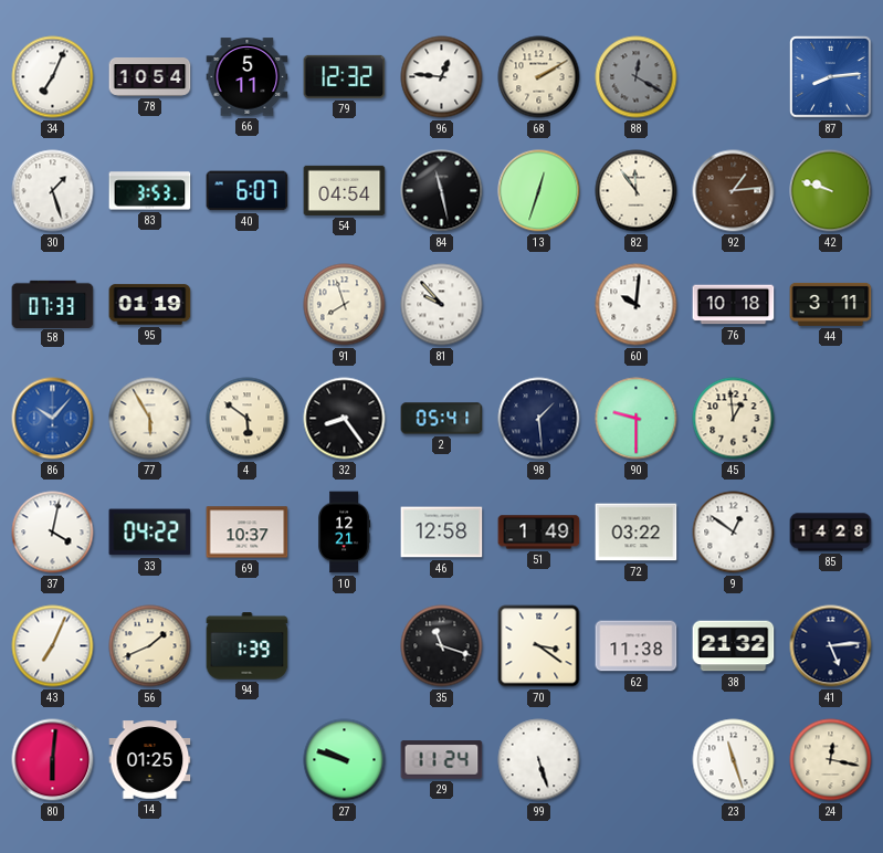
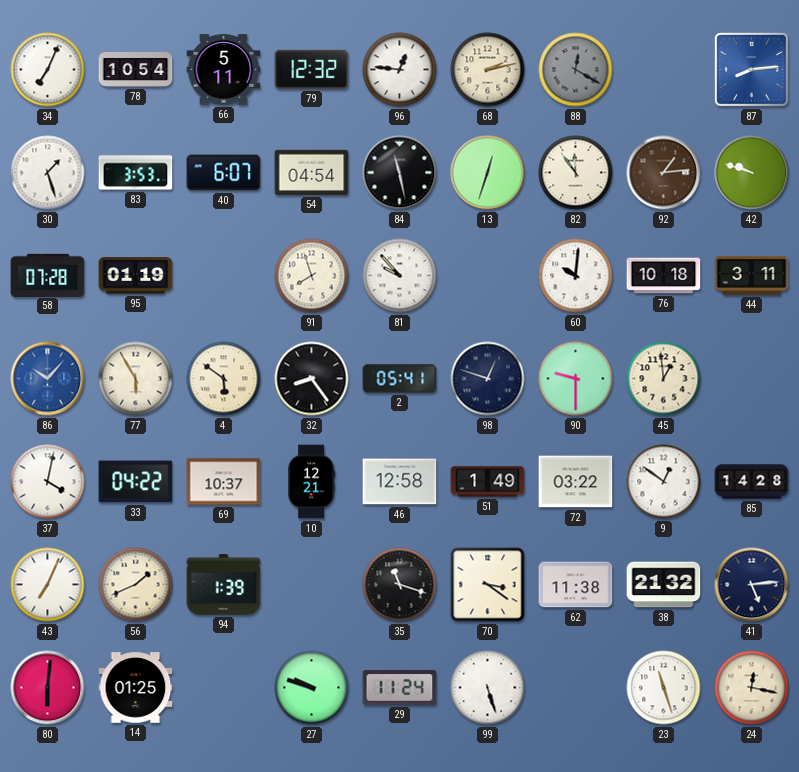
68: 2:10 -> 2:13 (488, 70)
58: 07:33 -> 07:28 (48, 275)
98: 1:29 -> 12:48 (488, 379)
